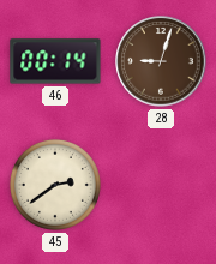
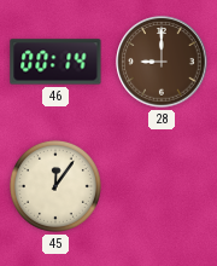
28: 9:03 -> 9:00 (162, 62)
45: 2:39 -> 12:06 (55, 186)
